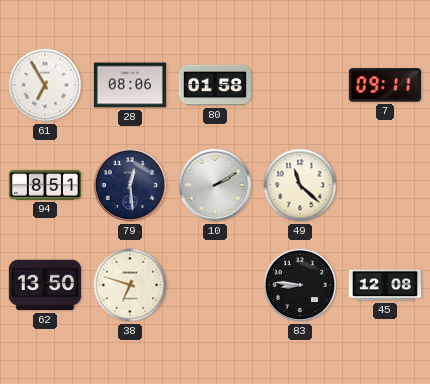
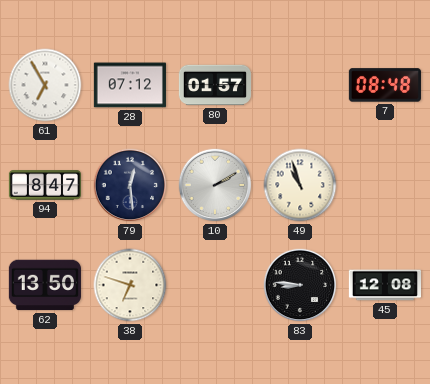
28: 08:06 -> 07:12 (129, 85)
80: 01:58 -> 01:57 (214, 85)
7: 09:11 -> 08:48 (385, 85)
94: 8:51 -> 8:47 (44, 185)
49: 11:22 -> 10:57 (300, 185)
